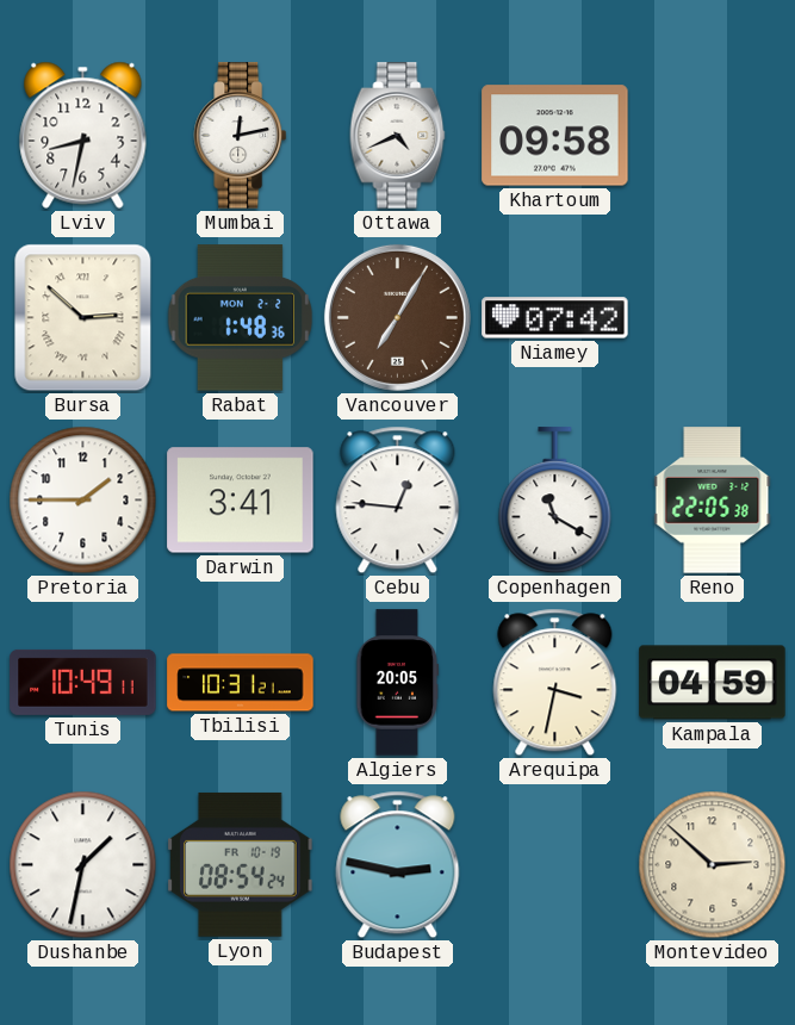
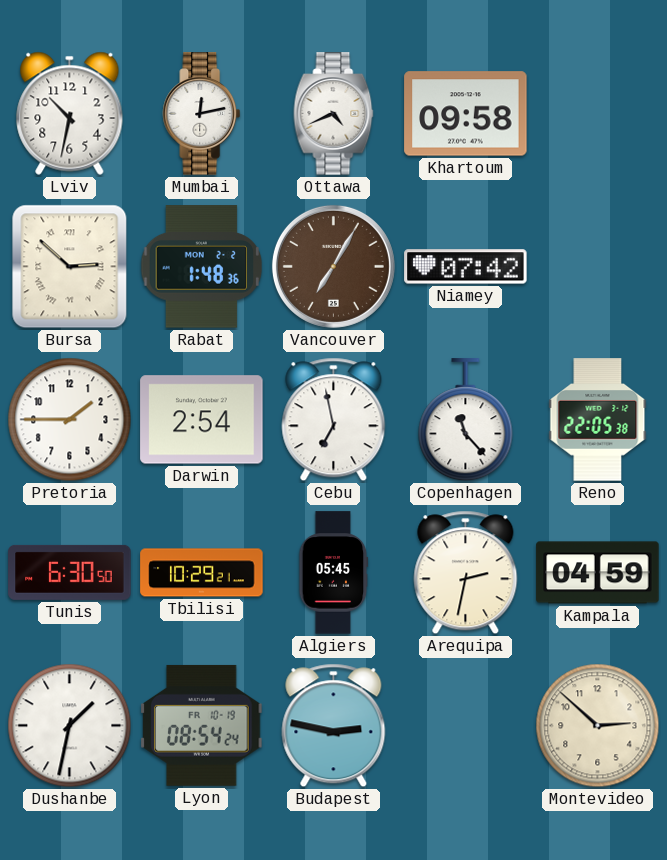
Lviv: 8:32 -> 10:32 (70, 113)
Darwin: 3:41 -> 2:54 (202, 420)
Cebu: 12:46 -> 6:58 (334, 420)
Copenhagen: 11:20 -> 11:23 (466, 420)
Tunis: 10:49 -> 6:30 (70, 572)
Tbilisi: 10:31 -> 10:29 (202, 573)
Algiers: 20:05 -> 05:45 (334, 573)
Arequipa: 3:32 -> 2:32 (466, 573)
